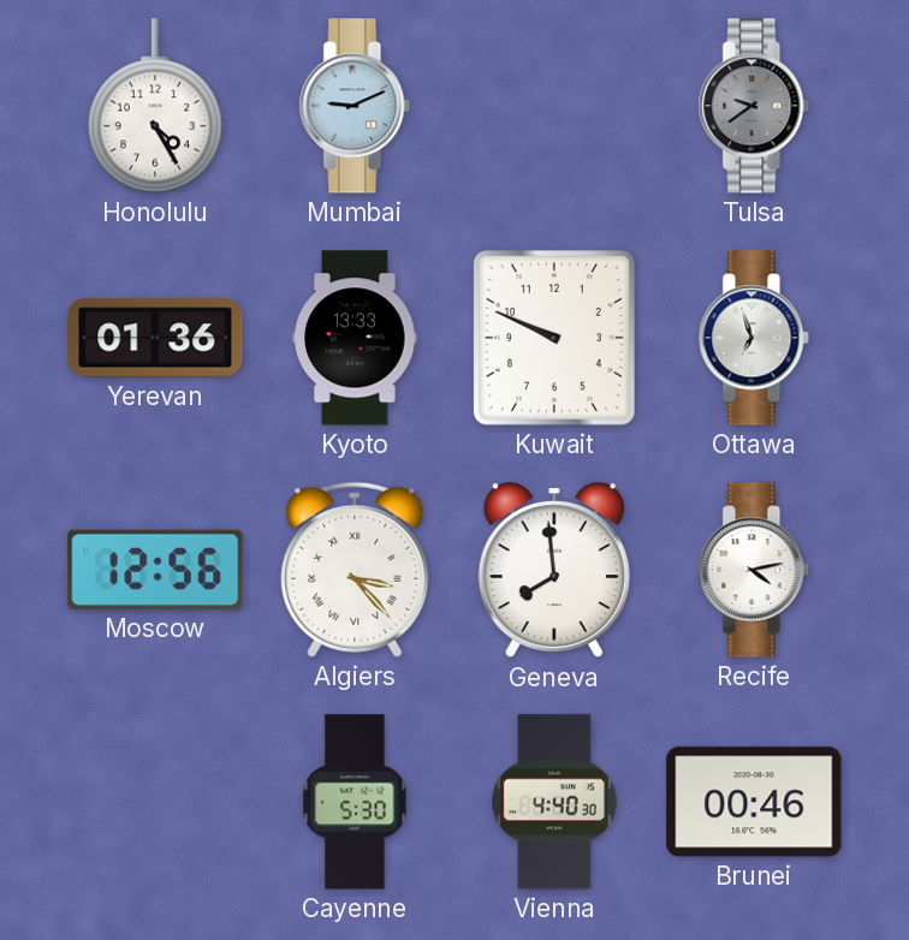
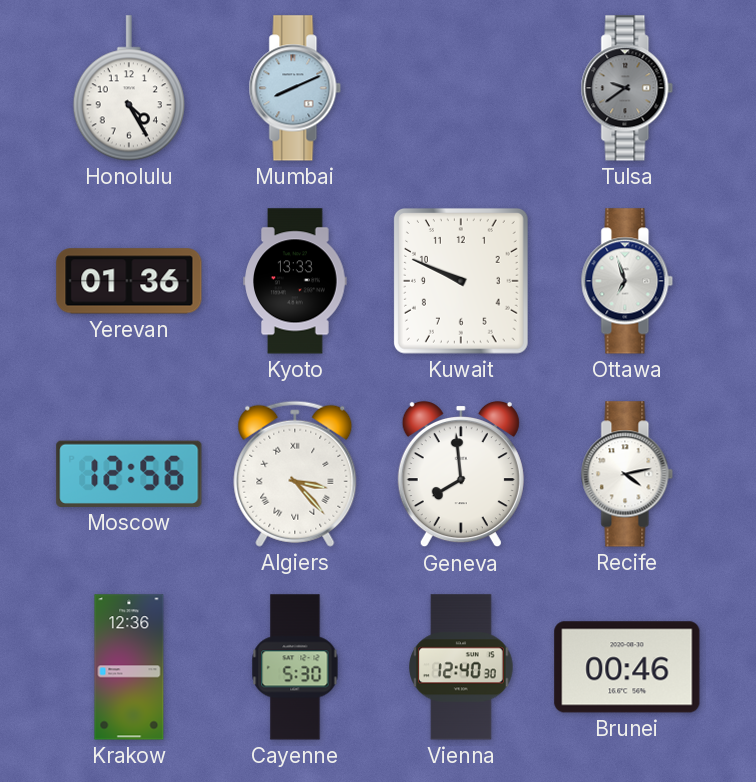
Mumbai: 9:11 -> 8:11 (295, 88)
Krakow: none -> 12:36 (129, 667)
Vienna: 4:40 -> 12:40 (462, 667)
